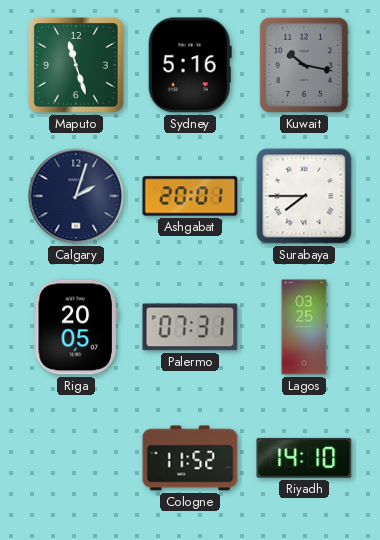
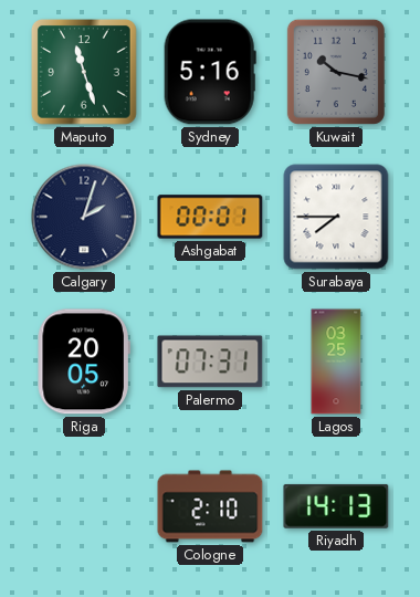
Ashgabat: 20:01 -> 00:01 (210, 217)
Cologne: 11:52 -> 2:10 (210, 506)
Riyadh: 14:10 -> 14:13 (336, 506)
